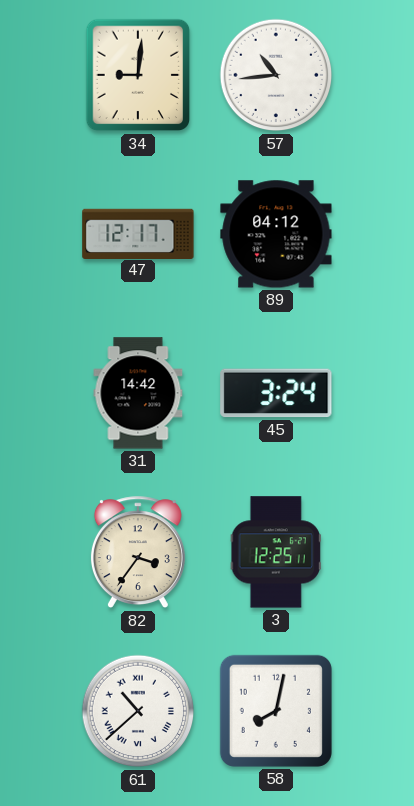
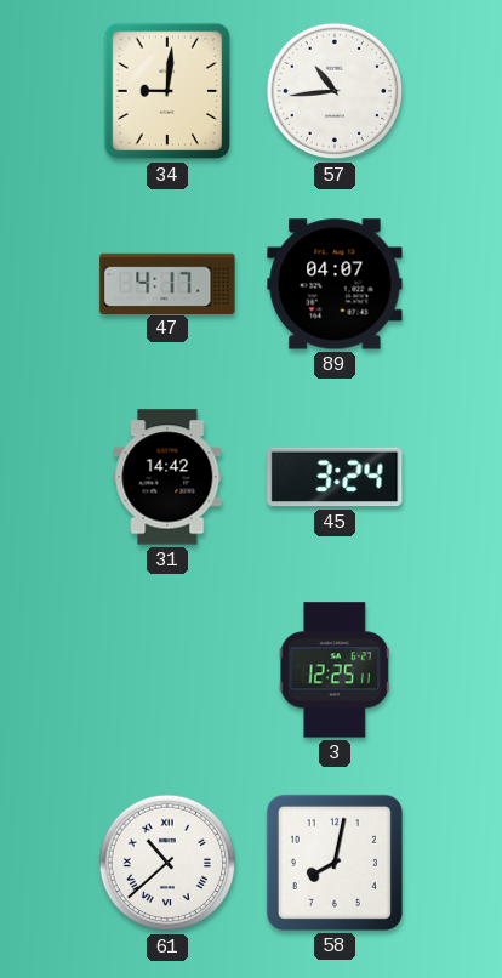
47: 12:17 -> 4:17 (167, 283)
89: 04:12 -> 04:07 (335, 284)
82: 3:36 -> none (138, 553)
